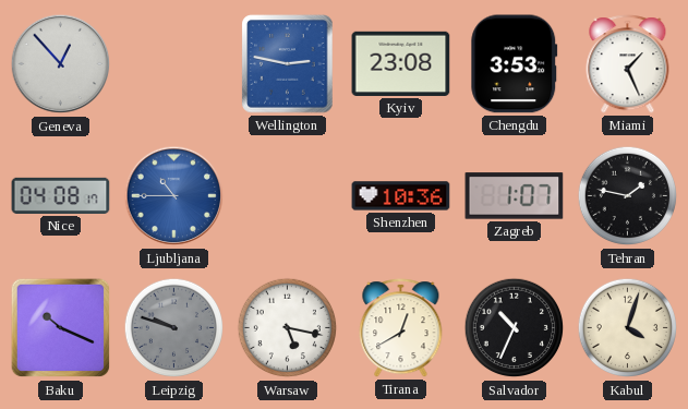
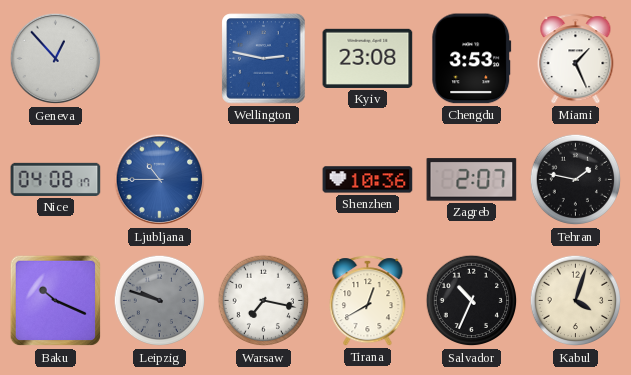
Zagreb: 1:07 -> 2:07 (472, 180)
Warsaw: 5:17 -> 7:17 (264, 301)
